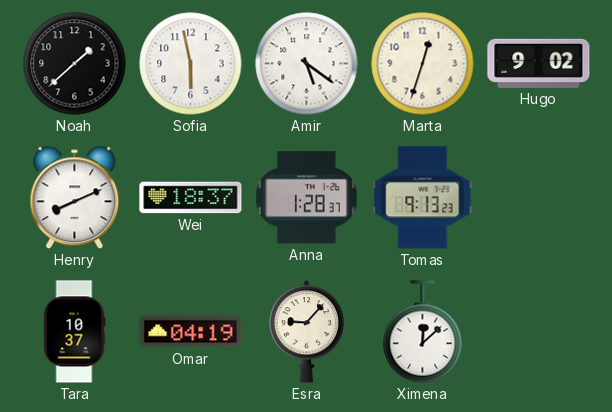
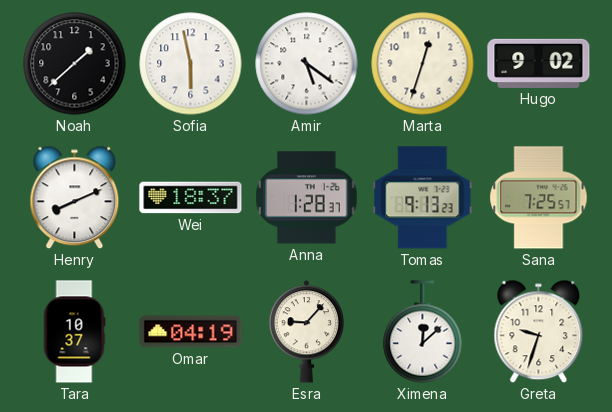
Sana: none -> 7:25 (539, 198)
Greta: none -> 9:33 (539, 332)
